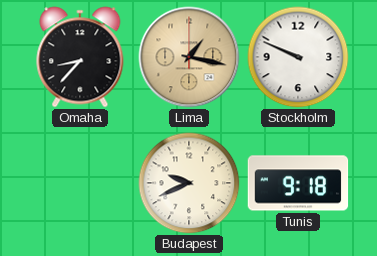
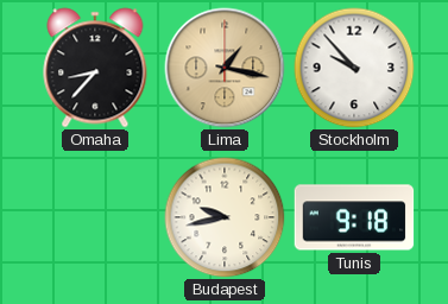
Stockholm: 9:49 -> 9:53 (354, 68)
Budapest: 9:41 -> 9:43 (225, 217)
